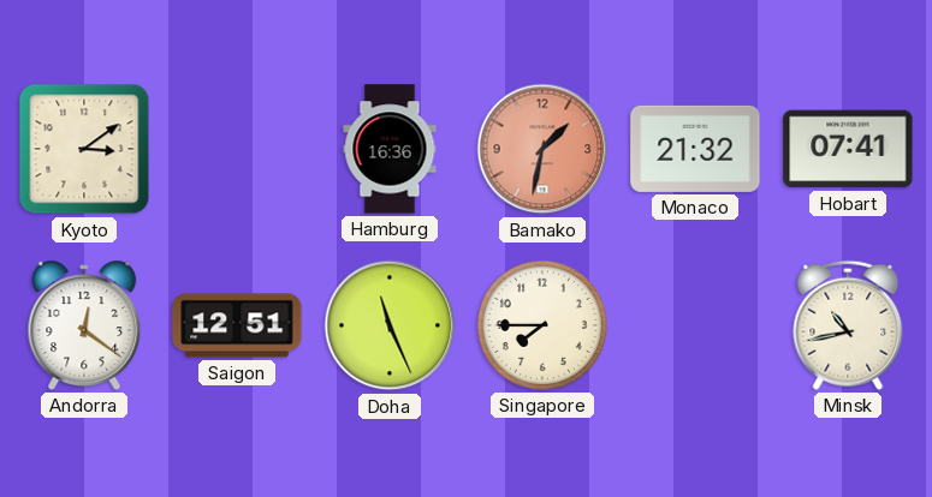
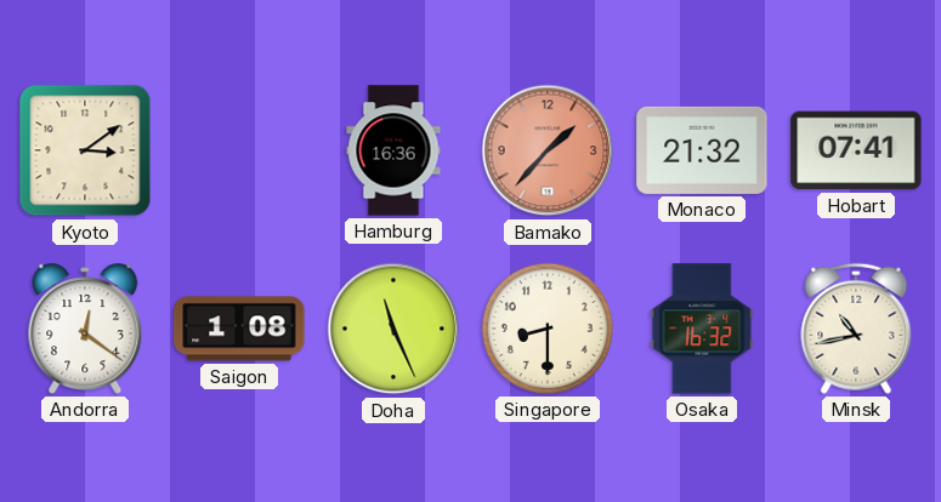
Bamako: 1:32 -> 1:37 (548, 150)
Saigon: 12:51 -> 1:08 (239, 329)
Singapore: 7:45 -> 8:30 (548, 329)
Osaka: none -> 16:32 (702, 329)
